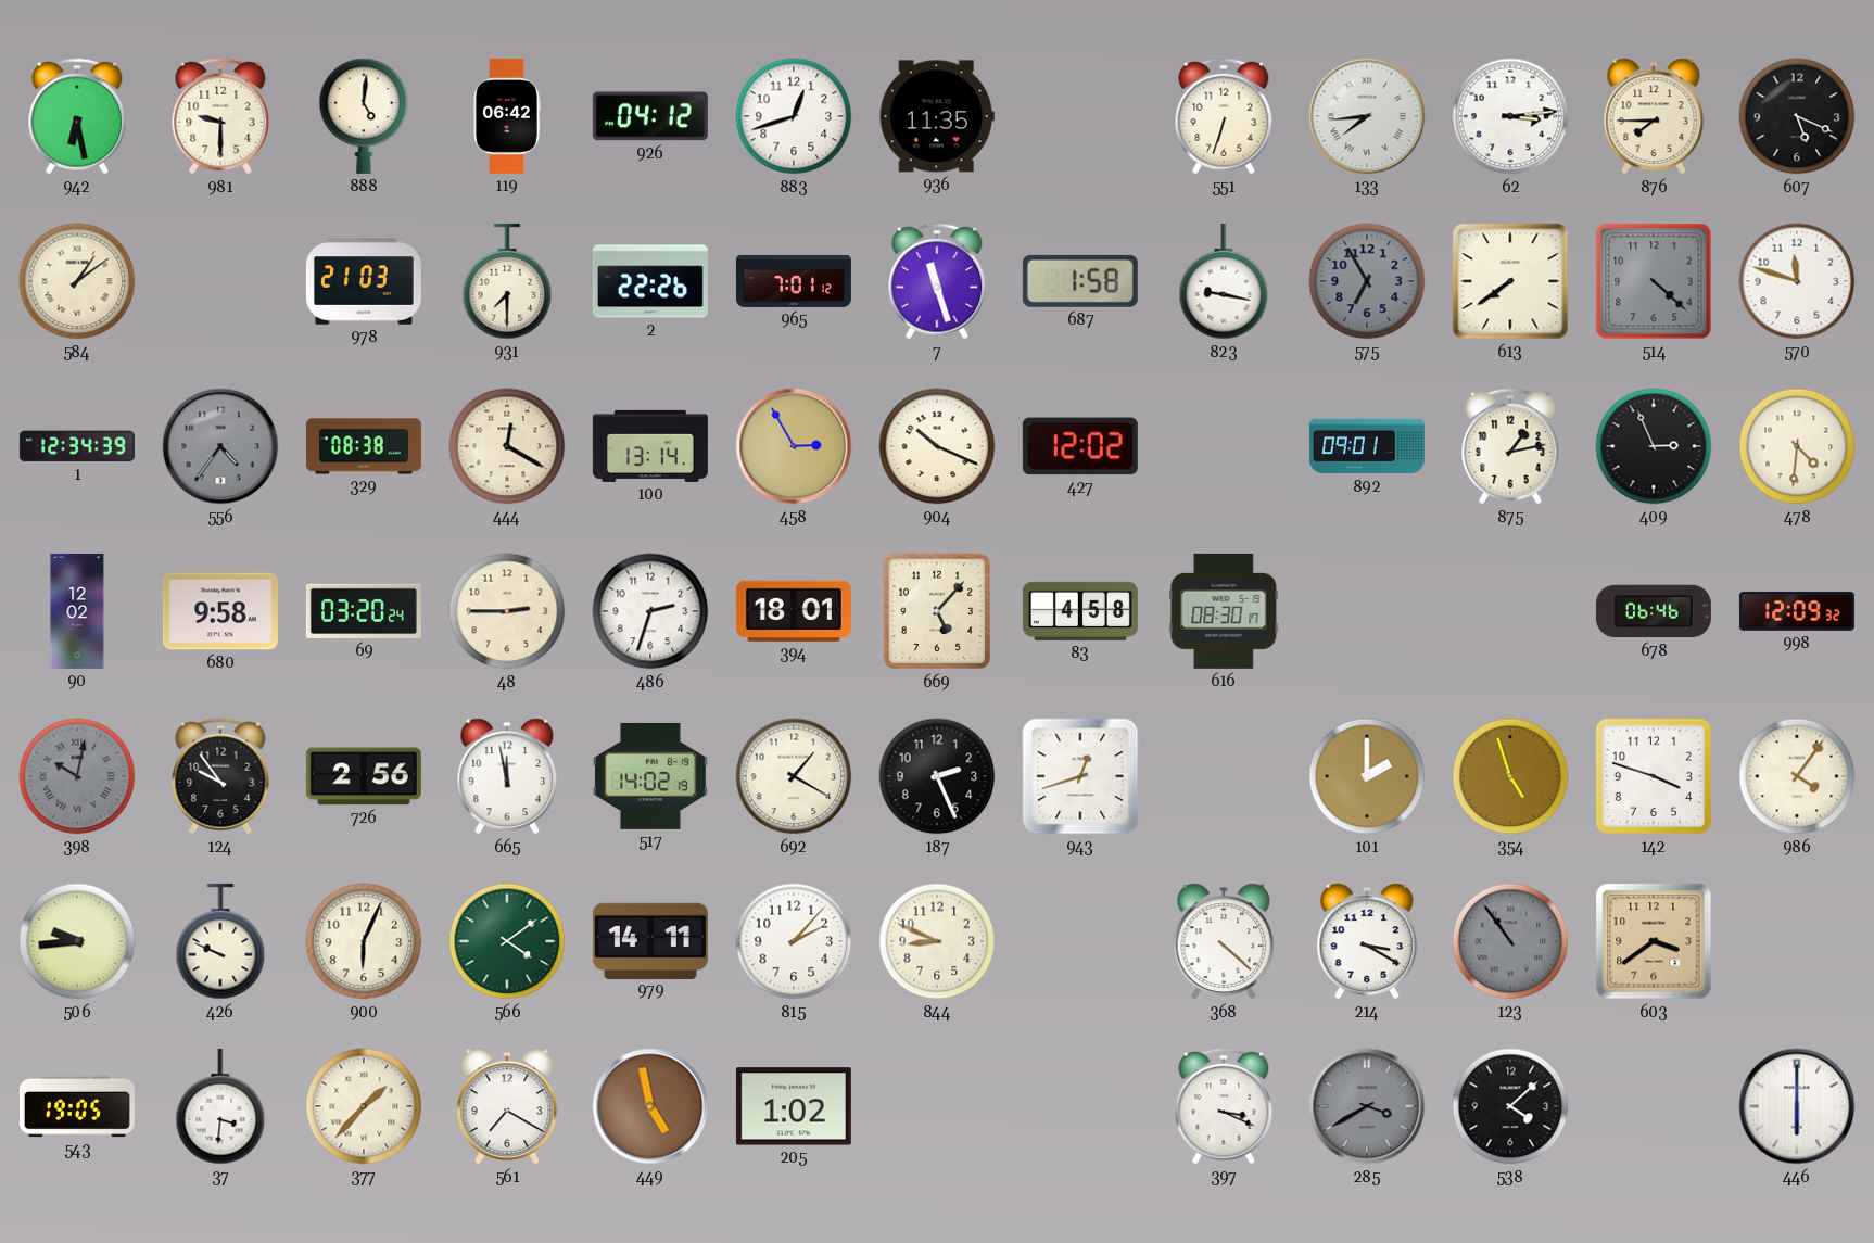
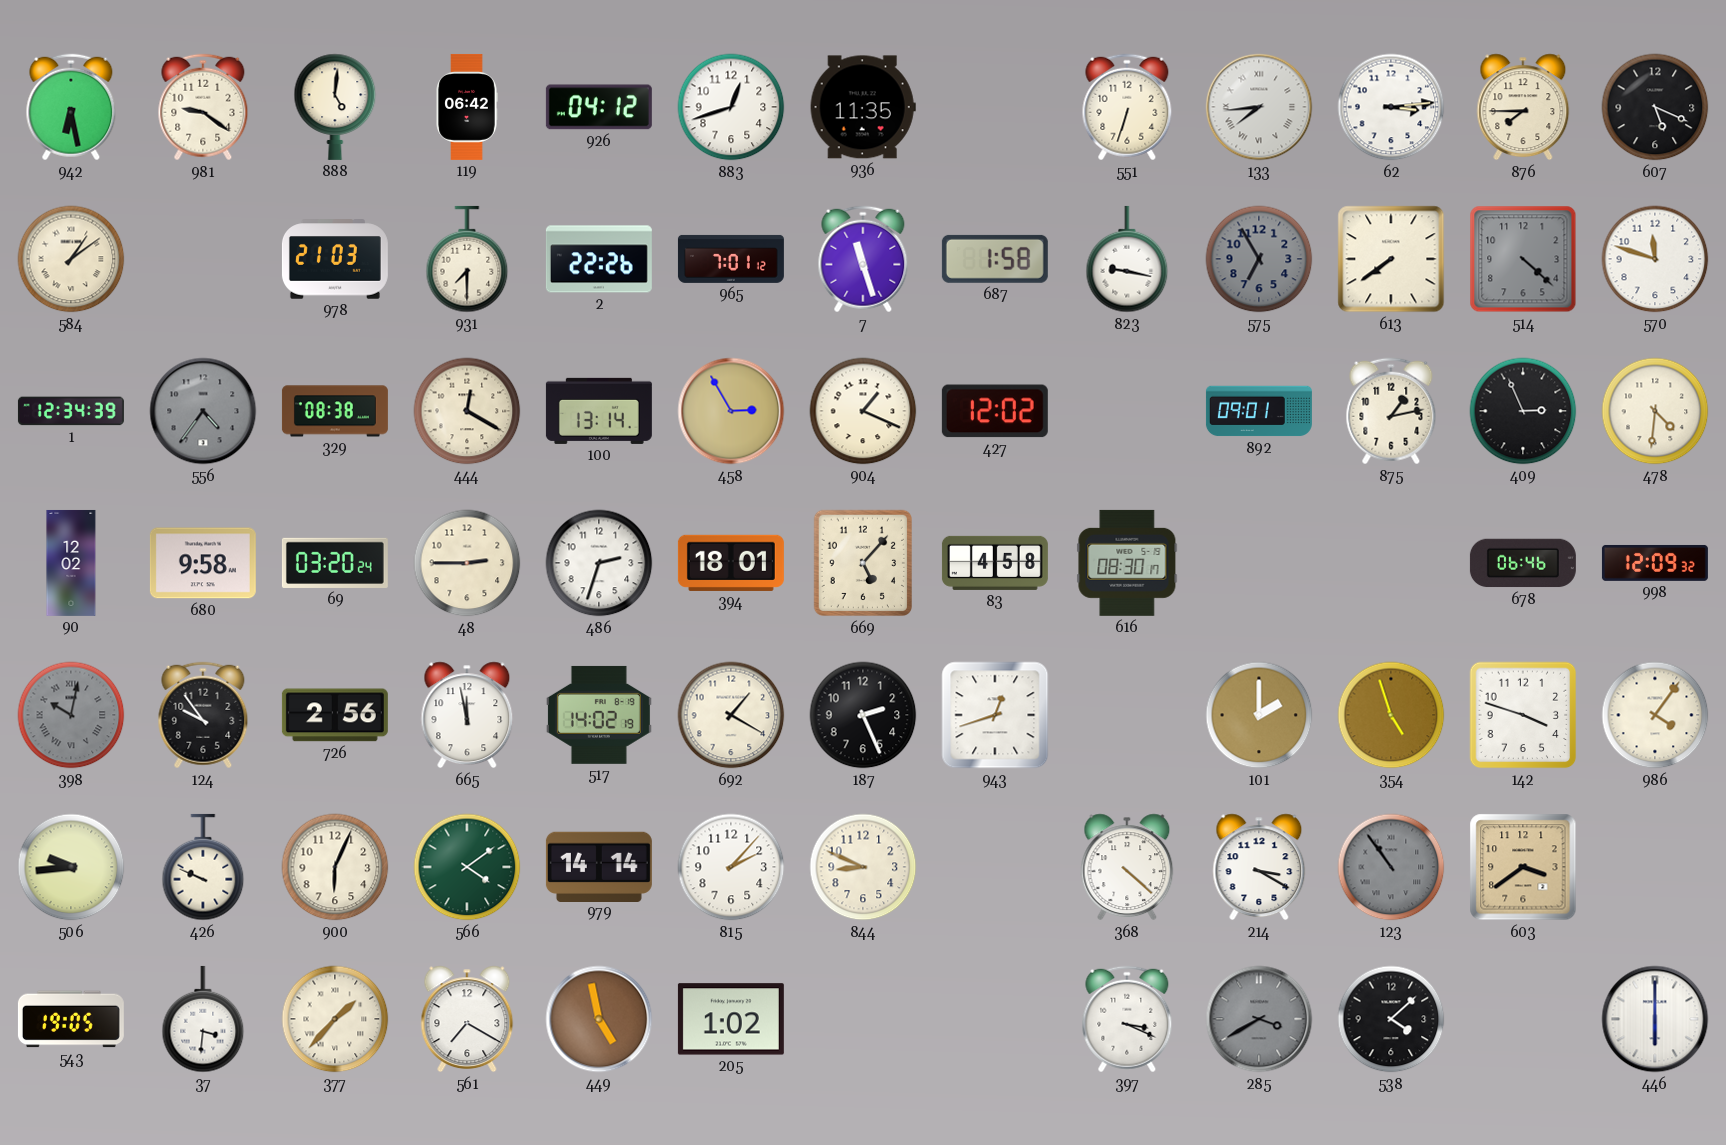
981: 9:30 -> 9:21 (203, 107)
904: 10:19 -> 1:19 (863, 411)
979: 14:11 -> 14:14 (599, 866)
